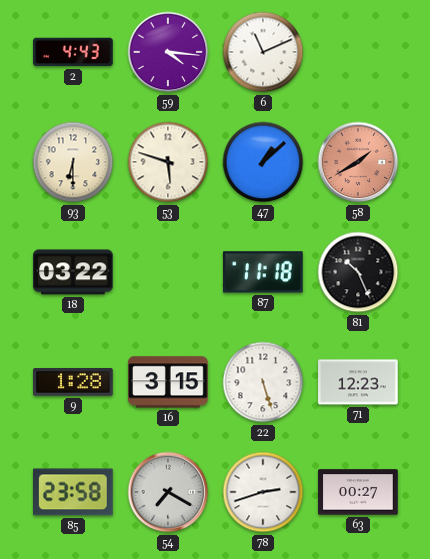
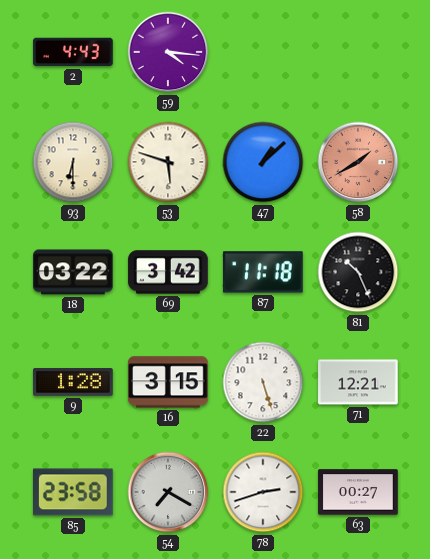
6: 11:11 -> none (263, 52)
69: none -> 3:42 (168, 272)
71: 12:23 -> 12:21 (358, 382)
